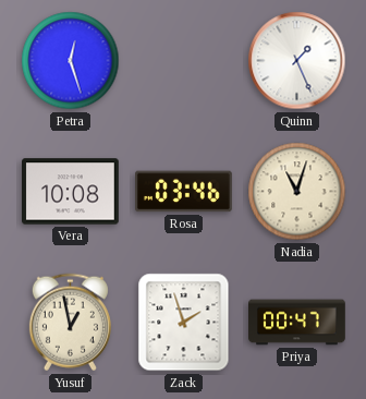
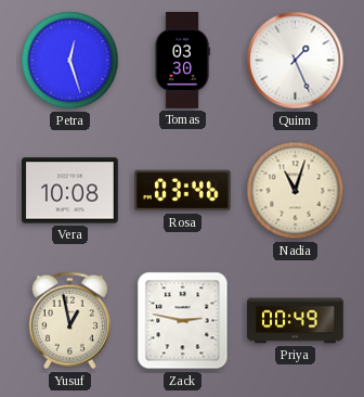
Tomas: none -> 03:30 (182, 61)
Zack: 1:57 -> 2:47 (183, 321)
Priya: 00:47 -> 00:49 (296, 321)
